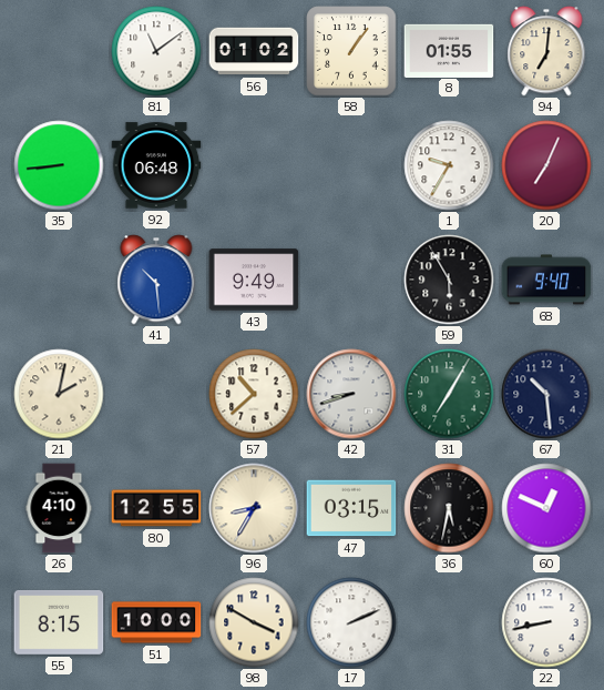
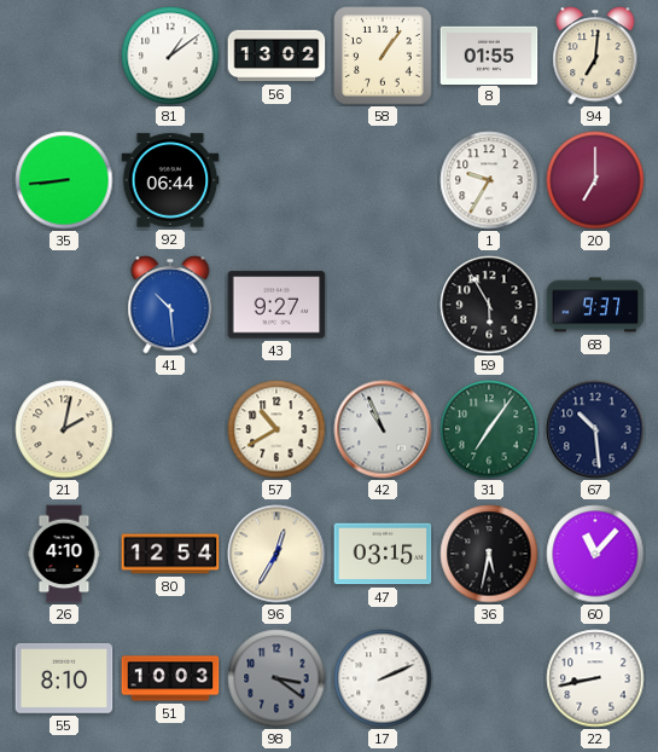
81: 11:09 -> 1:09 (170, 56)
56: 01:02 -> 13:02 (276, 56)
92: 06:48 -> 06:44 (170, 180)
20: 7:04 -> 7:00 (595, 180)
43: 9:49 -> 9:27 (276, 305)
68: 9:40 -> 9:37 (595, 305)
57: 10:38 -> 10:40 (276, 429)
42: 8:42 -> 10:56 (383, 429)
31: 7:05 -> 7:06 (489, 429)
80: 12:55 -> 12:54 (170, 554)
96: 8:35 -> 12:35 (276, 554)
60: 12:49 -> 11:07 (595, 554)
55: 8:15 -> 8:10 (64, 678)
51: 10:00 -> 10:03 (170, 678)
98: 3:50 -> 3:21 (276, 678)
98 dial: cream -> grey (276, 678)
